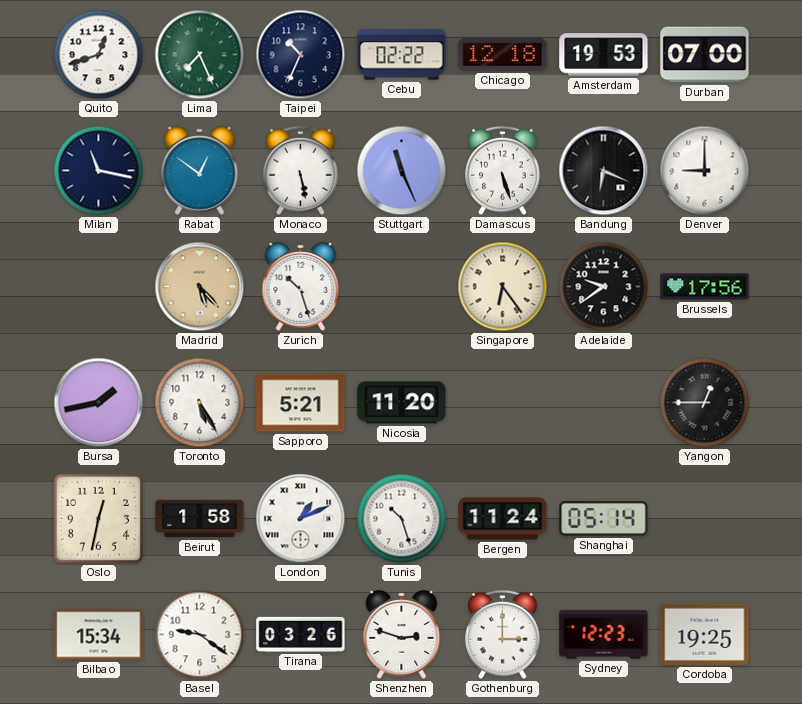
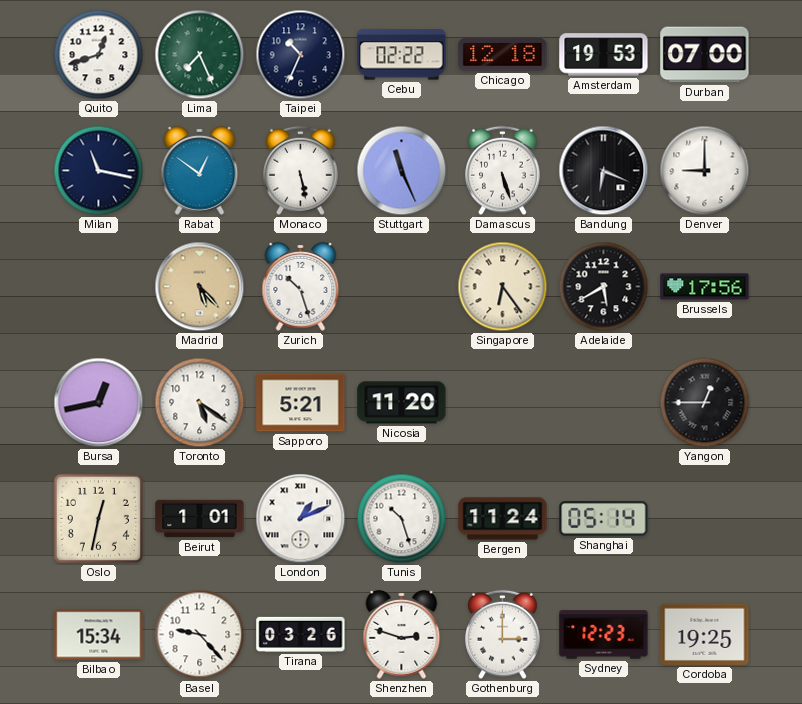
Adelaide: 9:39 -> 5:40 (604, 287)
Bursa: 1:43 -> 12:43 (99, 403)
Toronto: 5:25 -> 5:21 (200, 403)
Beirut: 1:58 -> 1:01 (200, 519)
Basel: 9:21 -> 9:23 (200, 635)
